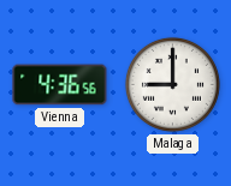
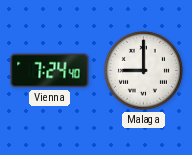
Vienna: 4:36 -> 7:24 (50, 71)
